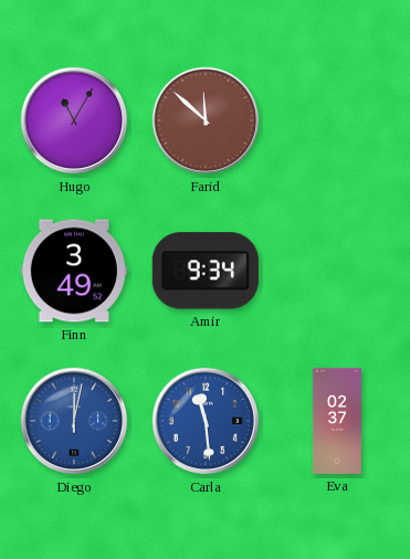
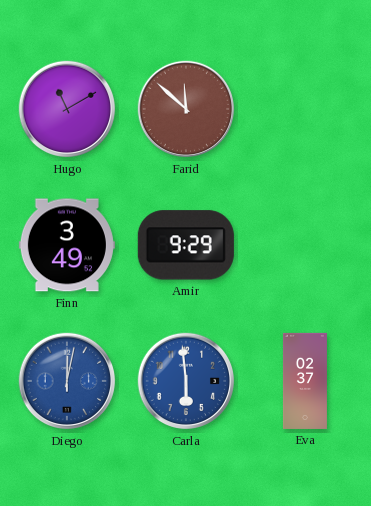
Hugo: 11:05 -> 11:10 (67, 109)
Amir: 9:34 -> 9:29 (186, 245)
Carla: 11:29 -> 5:59 (186, 381)
